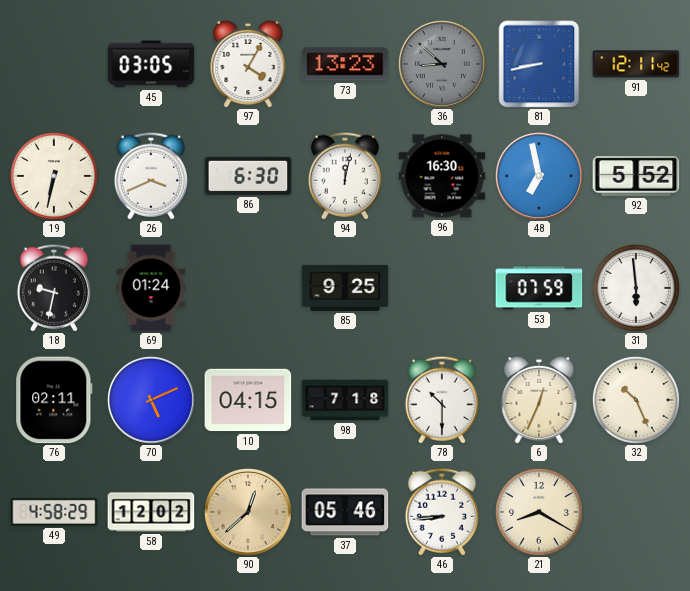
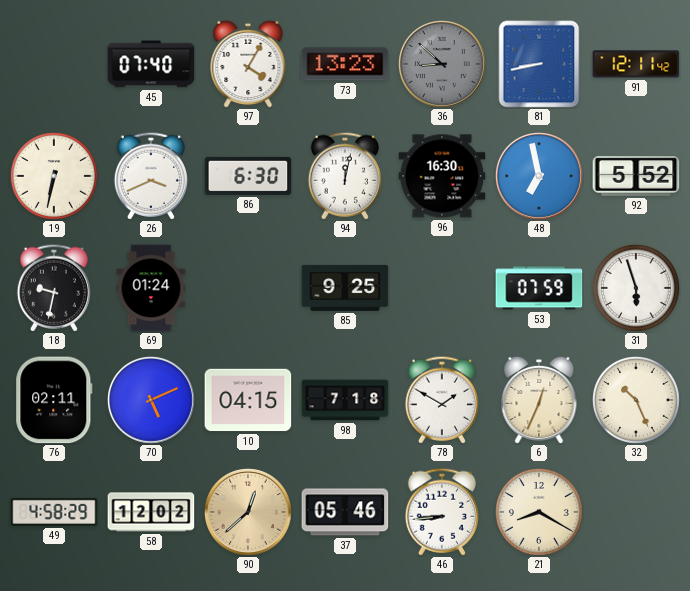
45: 03:05 -> 07:40 (151, 64)
31: 5:59 -> 5:57 (636, 288)
78: 10:30 -> 1:50 (442, 400)
